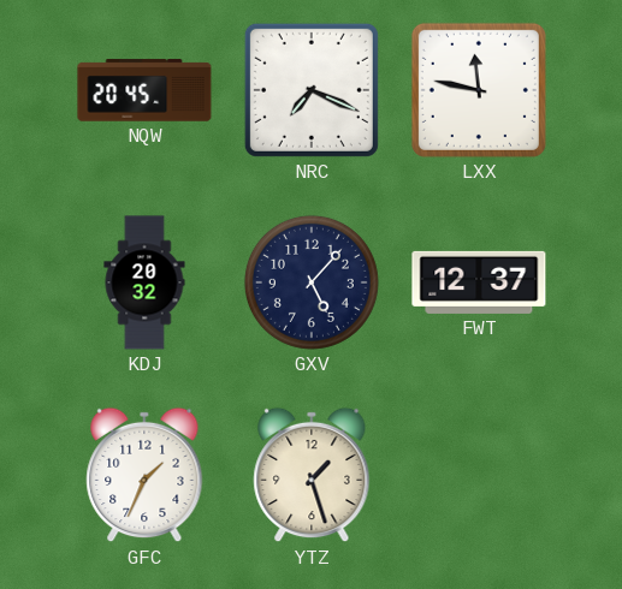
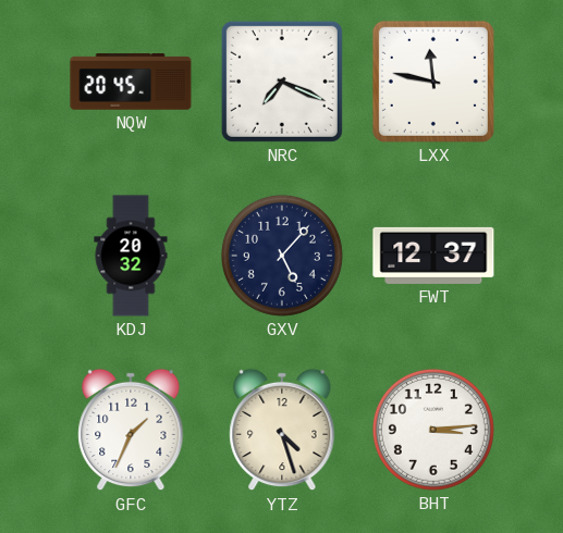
YTZ: 1:27 -> 4:27 (282, 430)
BHT: none -> 3:14 (433, 430)
